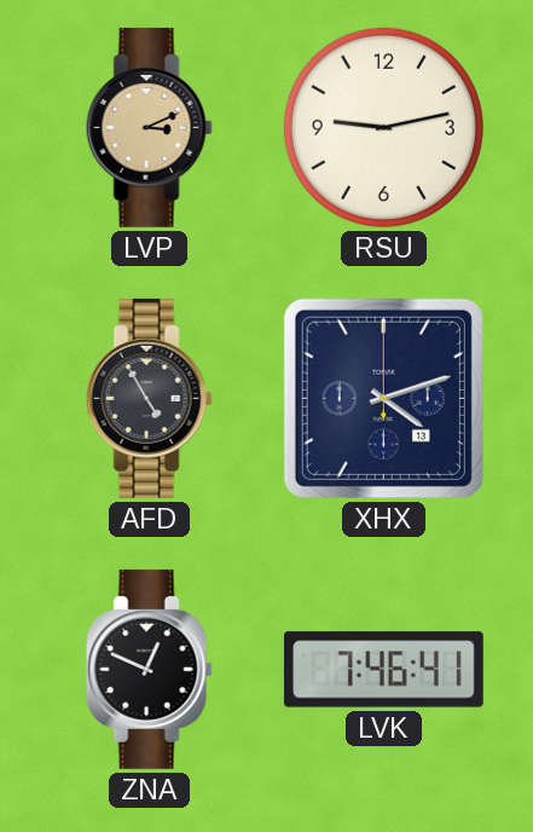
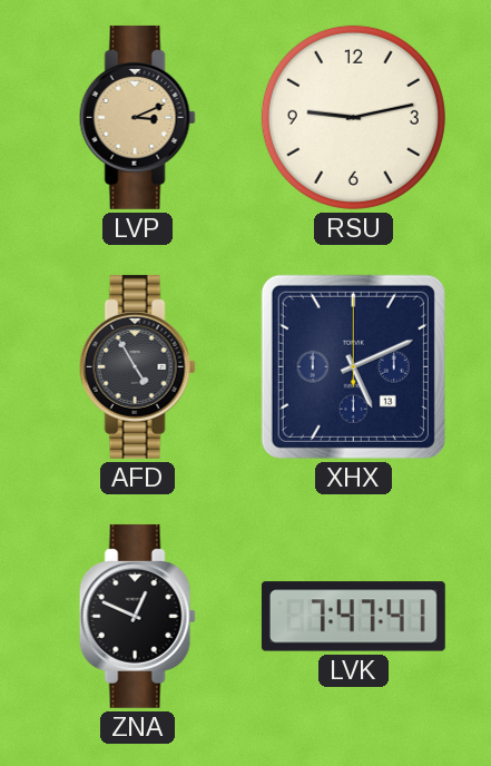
XHX: 4:12 -> 5:11 (353, 366)
LVK: 7:46 -> 7:47 (353, 617)
